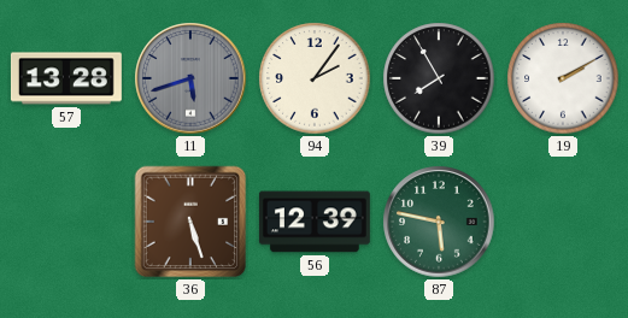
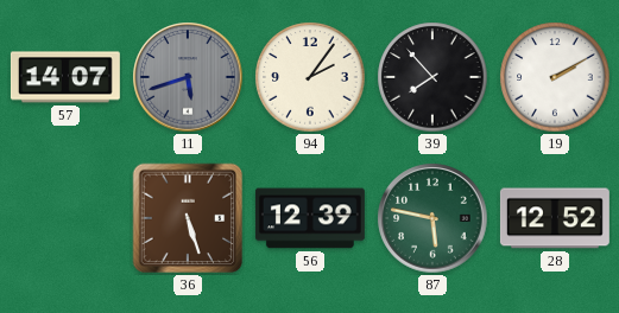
57: 13:28 -> 14:07 (65, 77)
39: 7:55 -> 7:53 (432, 77)
28: none -> 12:52 (555, 218)
